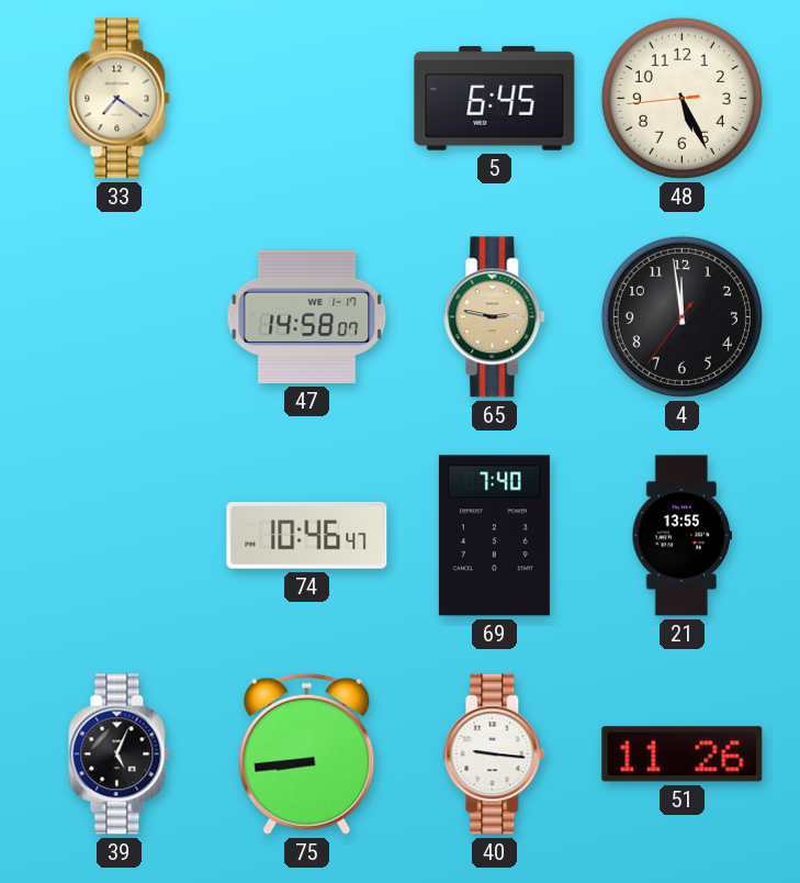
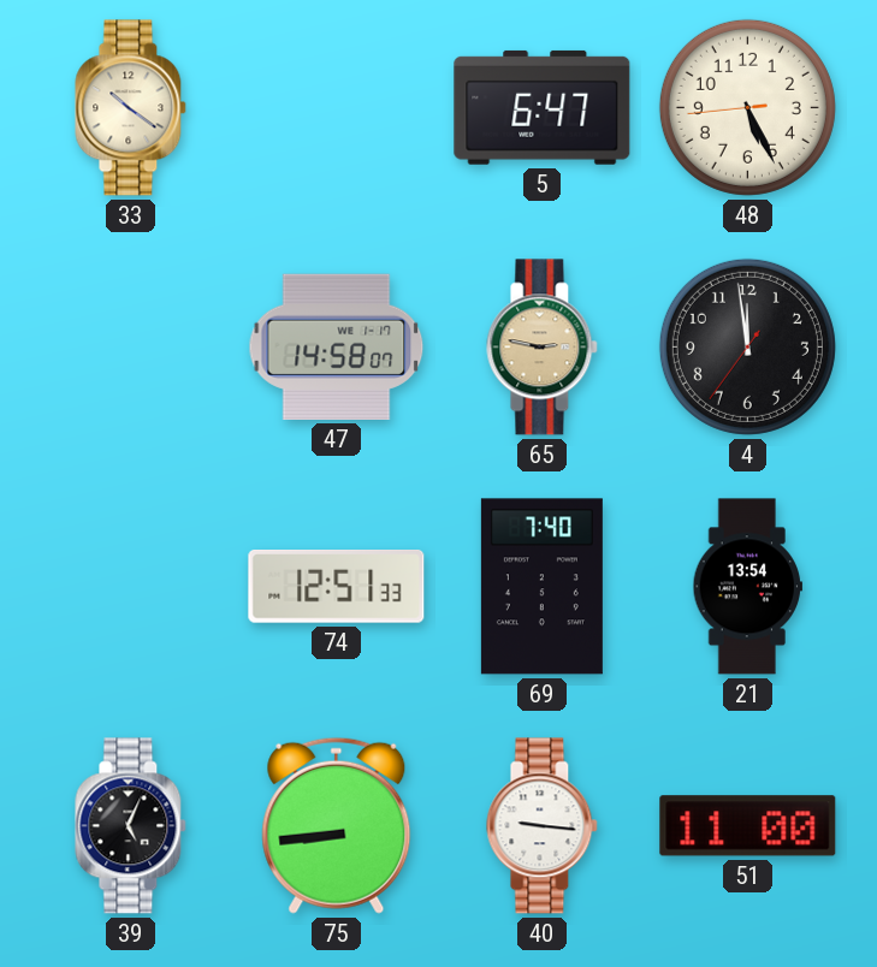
33: 7:21 -> 10:21 (131, 108)
5: 6:45 -> 6:47 (543, 107)
74: 10:46 -> 12:51 (337, 587)
21: 13:55 -> 13:54 (747, 587)
51: 11:26 -> 11:00 (748, 826)
